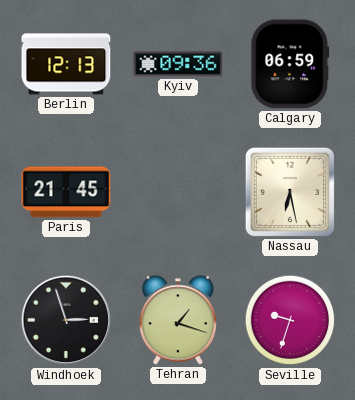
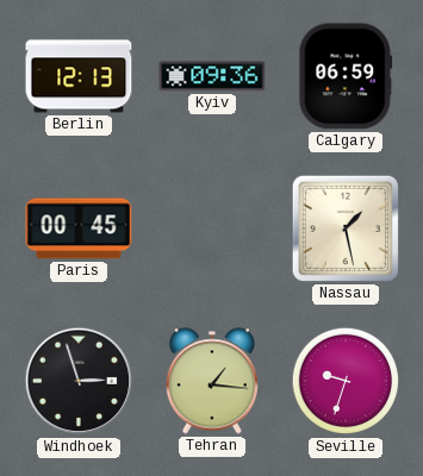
Paris: 21:45 -> 00:45 (79, 228)
Nassau: 6:28 -> 1:28 (346, 228)
Tehran: 1:18 -> 1:16 (212, 381)
